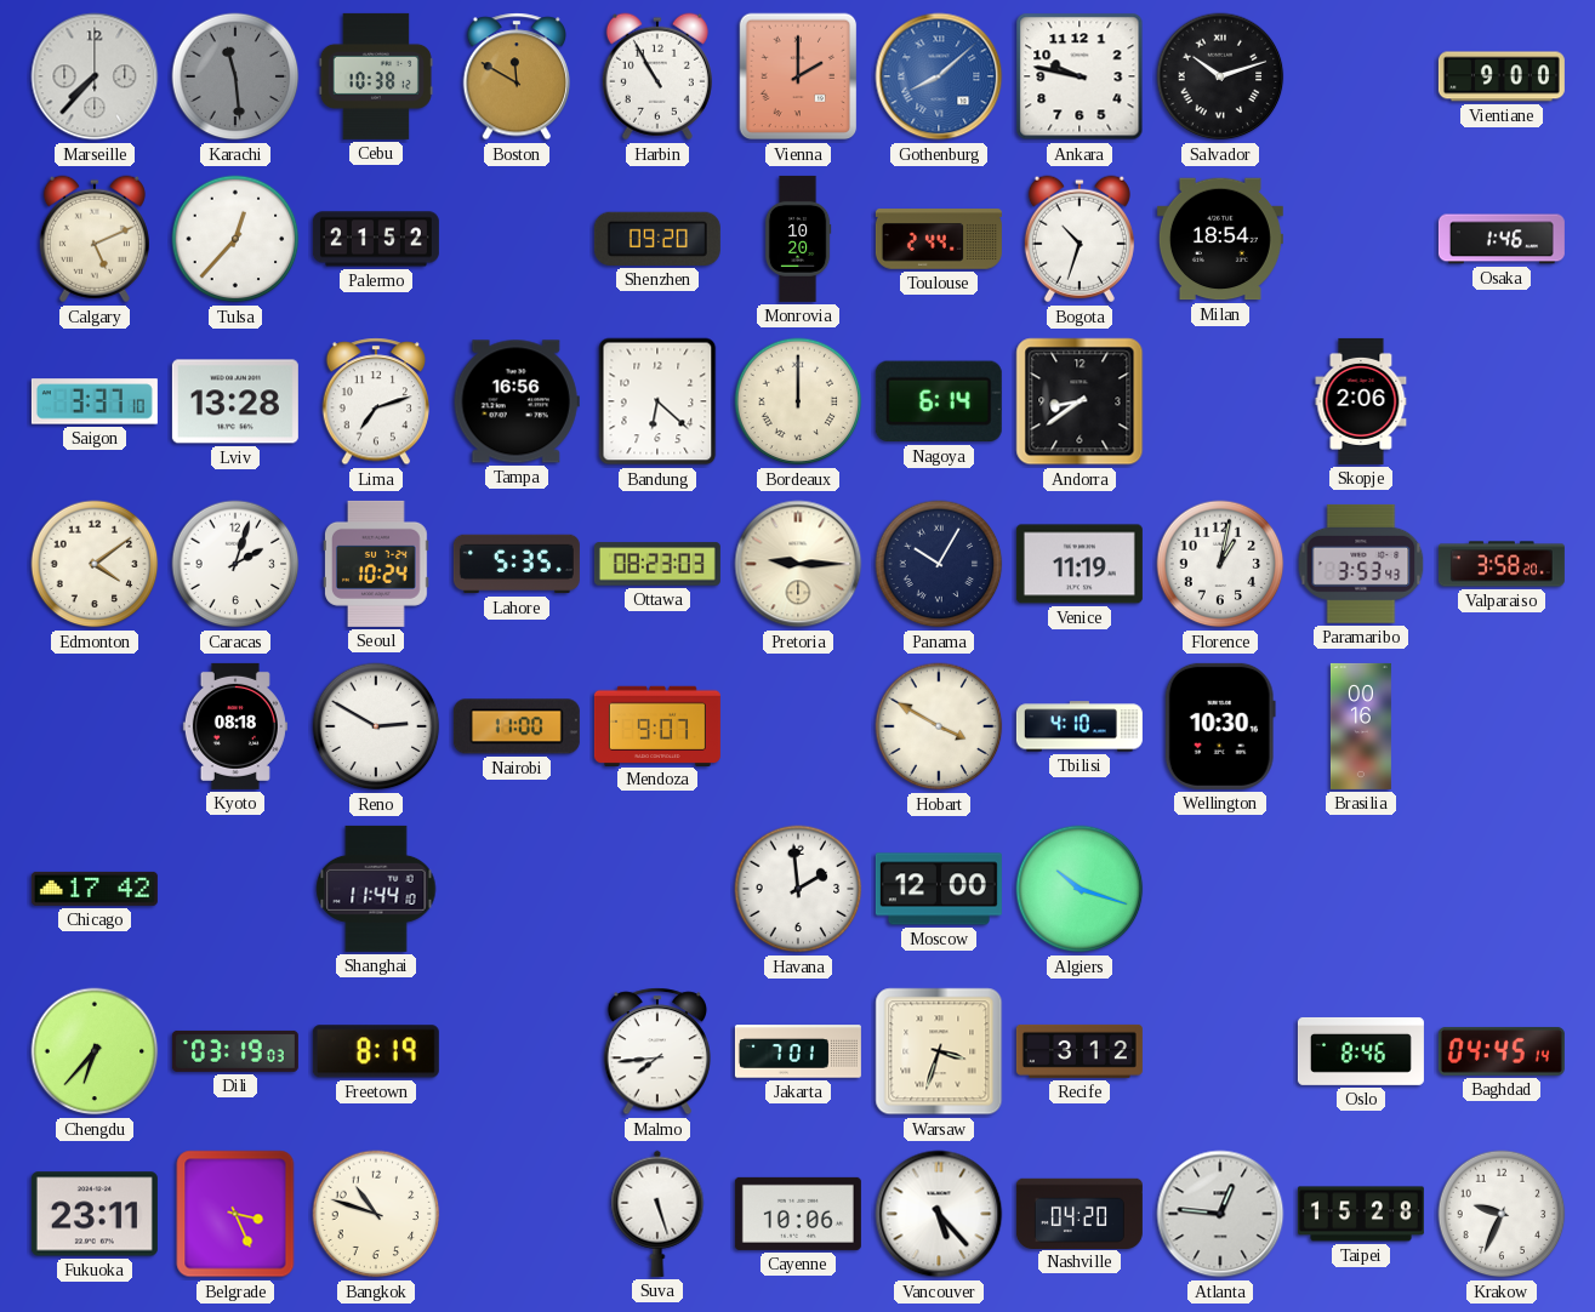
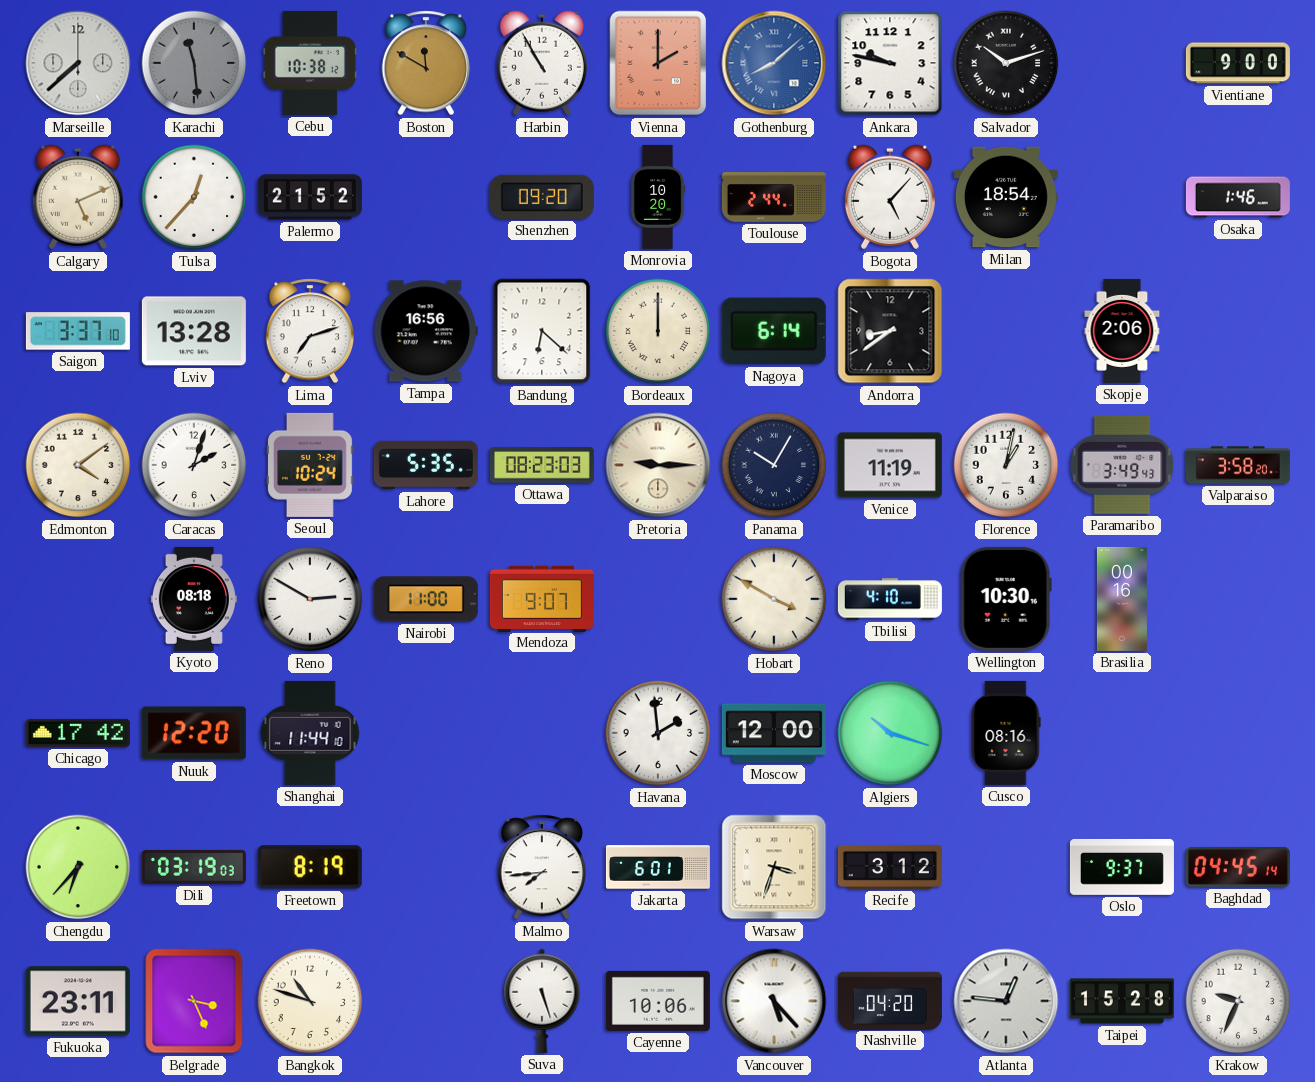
Marseille: 7:37 -> 7:38 (78, 63)
Bogota: 10:33 -> 5:07 (890, 197)
Paramaribo: 3:53 -> 3:49 (1122, 465)
Nuuk: none -> 12:20 (194, 733)
Cusco: none -> 08:16 (1006, 733)
Jakarta: 7:01 -> 6:01 (658, 867)
Oslo: 8:46 -> 9:37 (1122, 867)
